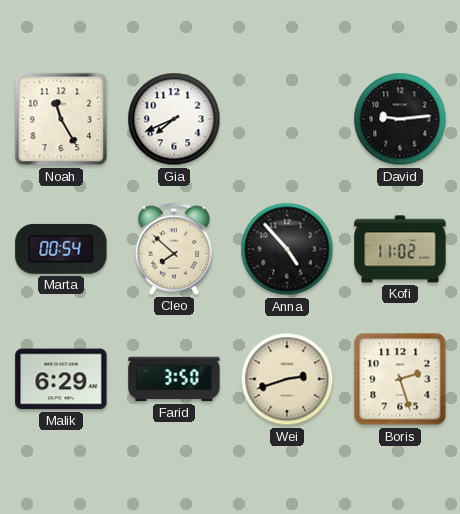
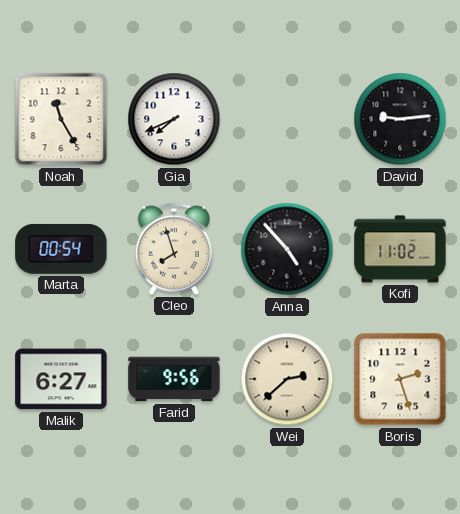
Cleo: 7:52 -> 7:57 (174, 249)
Malik: 6:29 -> 6:27 (61, 379)
Farid: 3:50 -> 9:56 (174, 379)
Wei: 2:42 -> 2:38 (287, 379)
